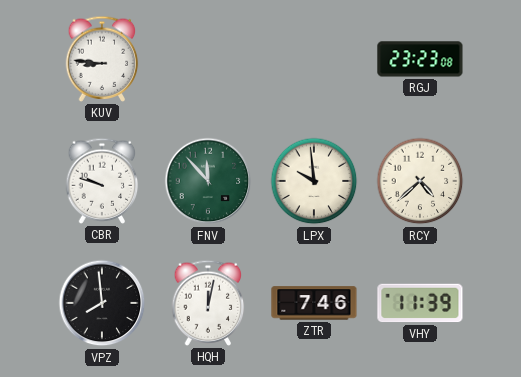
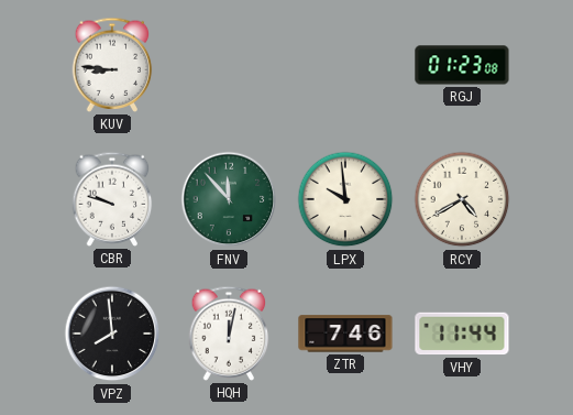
RGJ: 23:23 -> 01:23 (462, 65)
RCY: 4:38 -> 4:40 (462, 199)
VHY: 11:39 -> 11:44 (462, 334)
